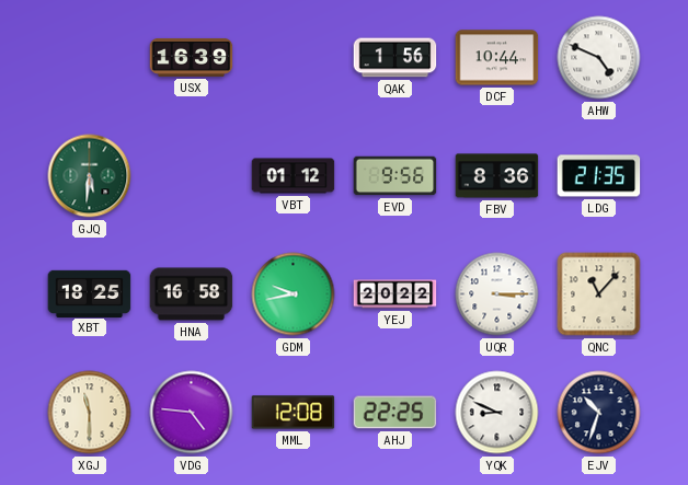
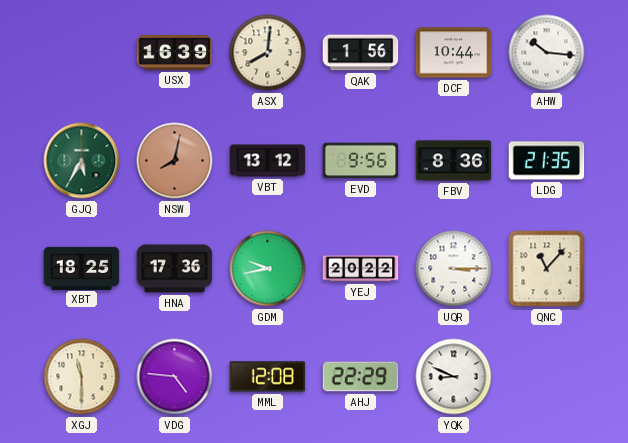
ASX: none -> 8:01 (268, 53)
AHW: 4:49 -> 10:16 (547, 53)
GJQ: 5:31 -> 5:35 (82, 161)
NSW: none -> 8:02 (175, 161)
VBT: 01:12 -> 13:12 (268, 161)
HNA: 16:58 -> 17:36 (175, 269)
AHJ: 22:25 -> 22:29 (361, 377)
EJV: 10:33 -> none (599, 413)
